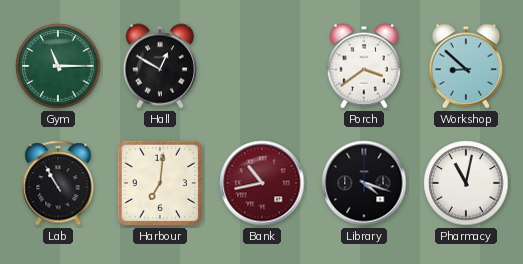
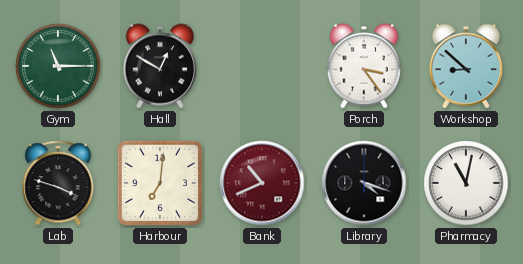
Porch: 3:39 -> 3:24 (363, 66)
Lab: 10:55 -> 3:48 (58, 183)
Bank: 10:43 -> 10:41 (262, 183)
